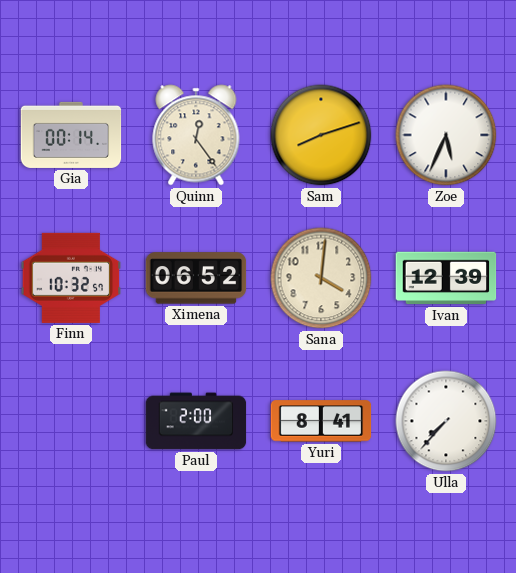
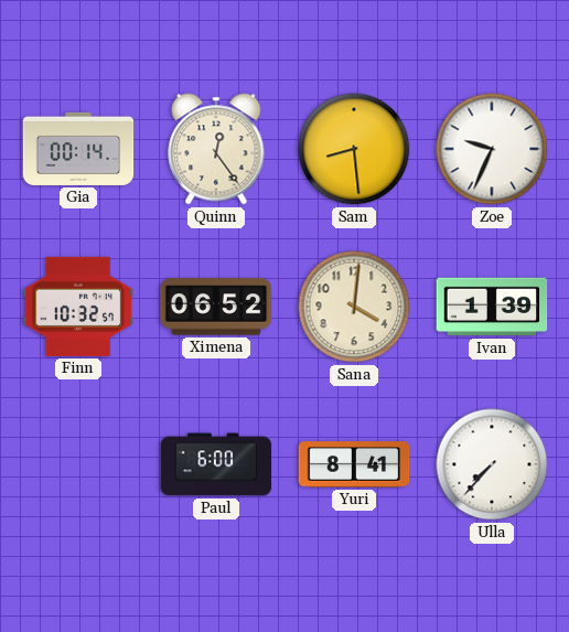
Sam: 8:12 -> 8:29 (354, 149)
Zoe: 5:34 -> 9:34 (492, 149)
Ivan: 12:39 -> 1:39 (492, 307)
Paul: 2:00 -> 6:00 (216, 464)
